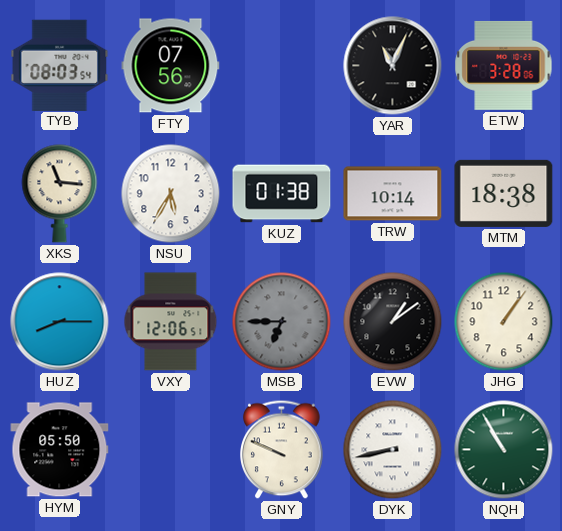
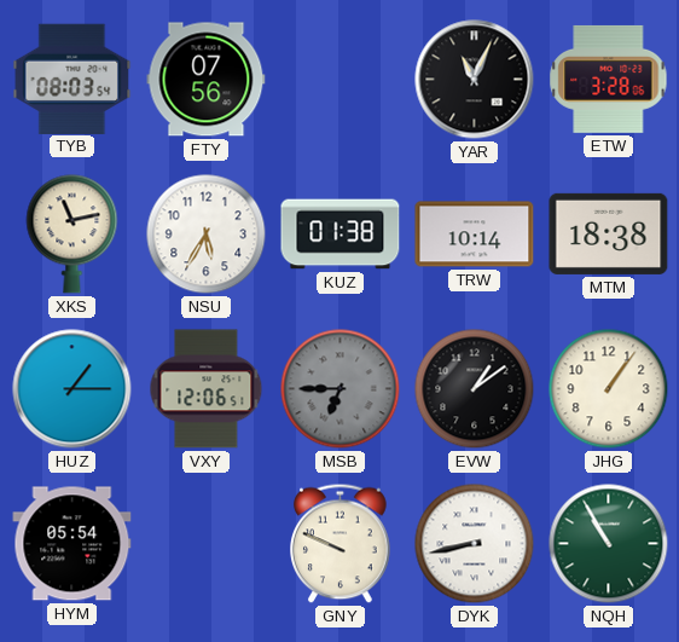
XKS: 11:16 -> 11:13 (72, 235)
HUZ: 8:15 -> 1:15 (72, 389)
HYM: 05:50 -> 05:54 (72, 544)
